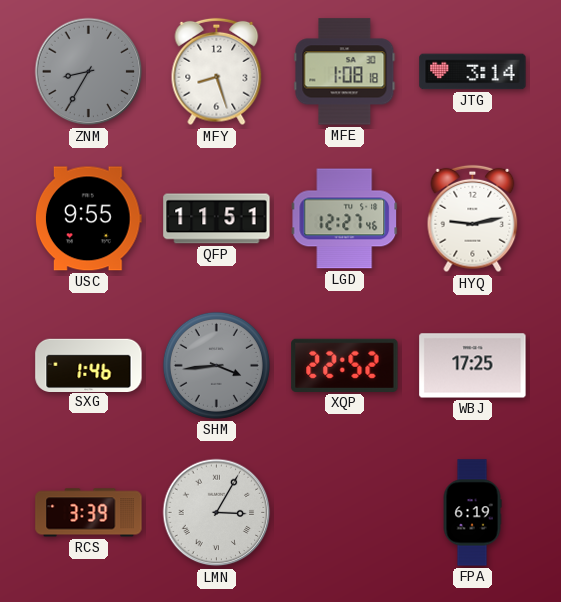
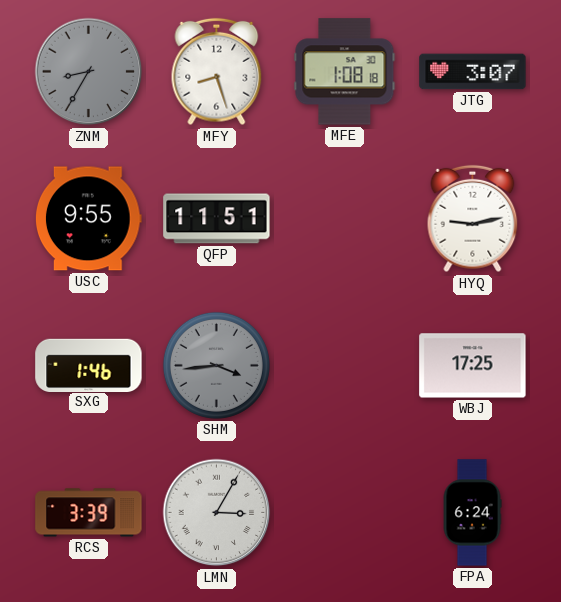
JTG: 3:14 -> 3:07 (473, 72)
LGD: 12:27 -> none (345, 219)
XQP: 22:52 -> none (345, 365)
FPA: 6:19 -> 6:24 (472, 513)
